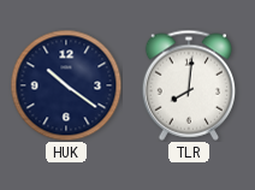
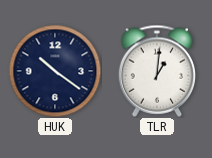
TLR: 8:01 -> 1:01 (156, 71)
